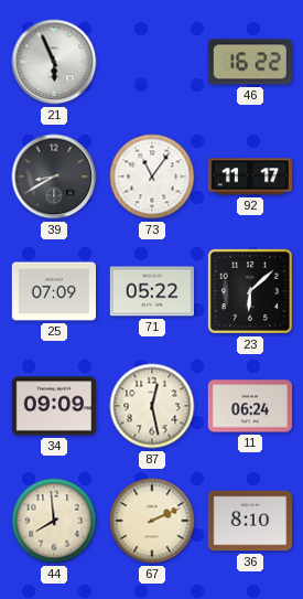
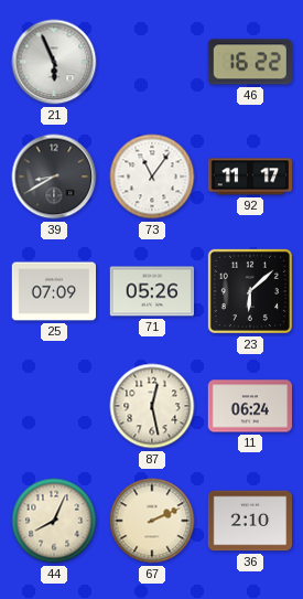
71: 05:22 -> 05:26 (151, 291)
34: 09:09 -> none (53, 406)
44: 7:59 -> 8:04 (54, 521)
36: 8:10 -> 2:10 (249, 521)
